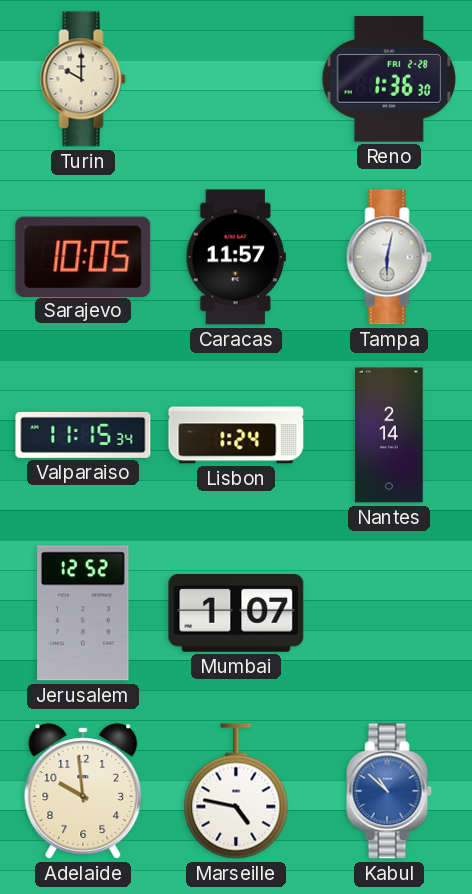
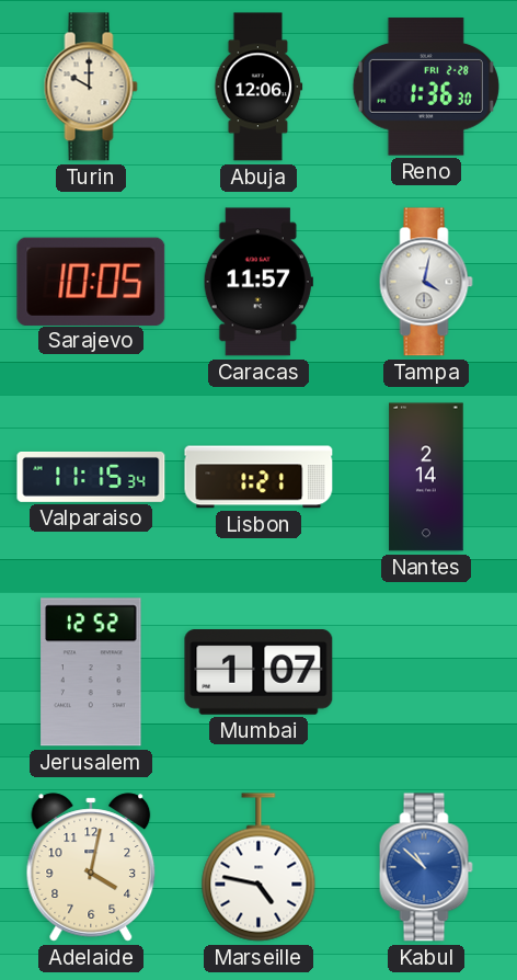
Abuja: none -> 12:06 (258, 87)
Tampa: 6:02 -> 4:02 (426, 282)
Lisbon: 1:24 -> 1:21 (258, 477)
Adelaide: 9:59 -> 4:02 (91, 867)
